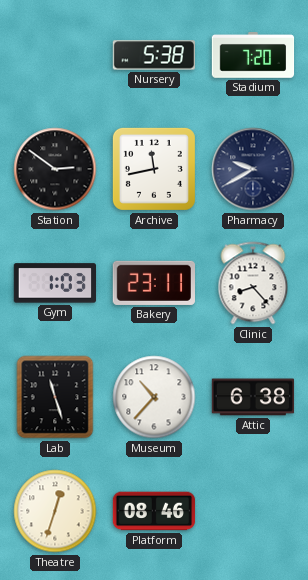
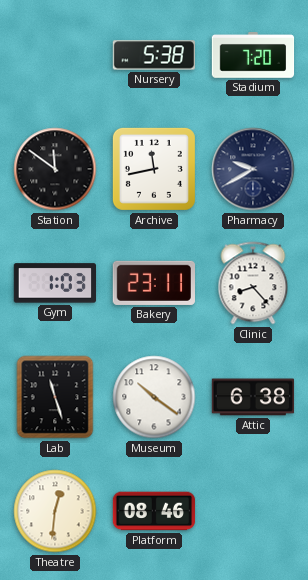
Station: 2:51 -> 11:51 (55, 169)
Museum: 10:37 -> 10:21 (154, 397)
Theatre: 12:33 -> 12:31 (55, 511)
